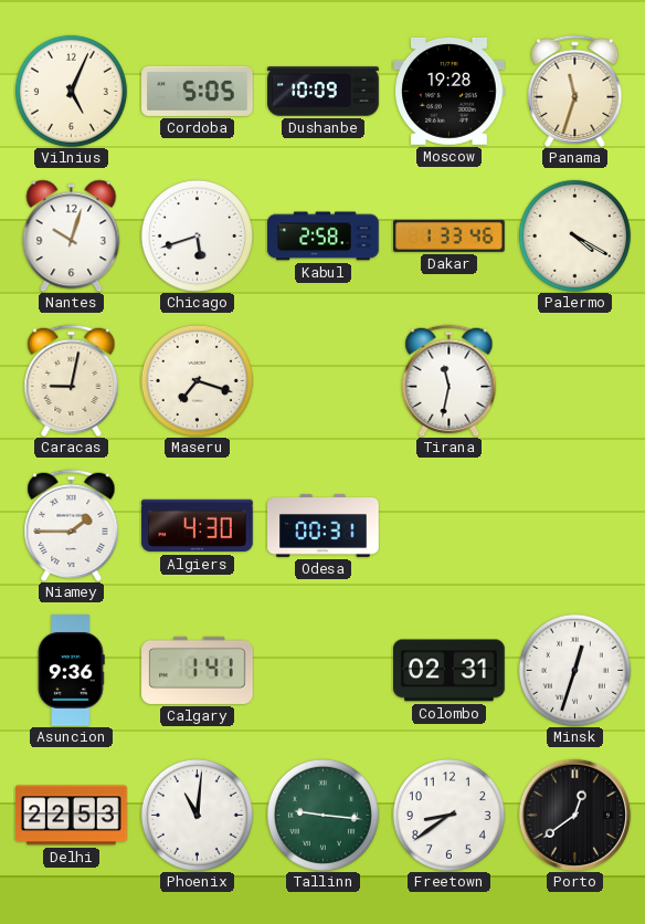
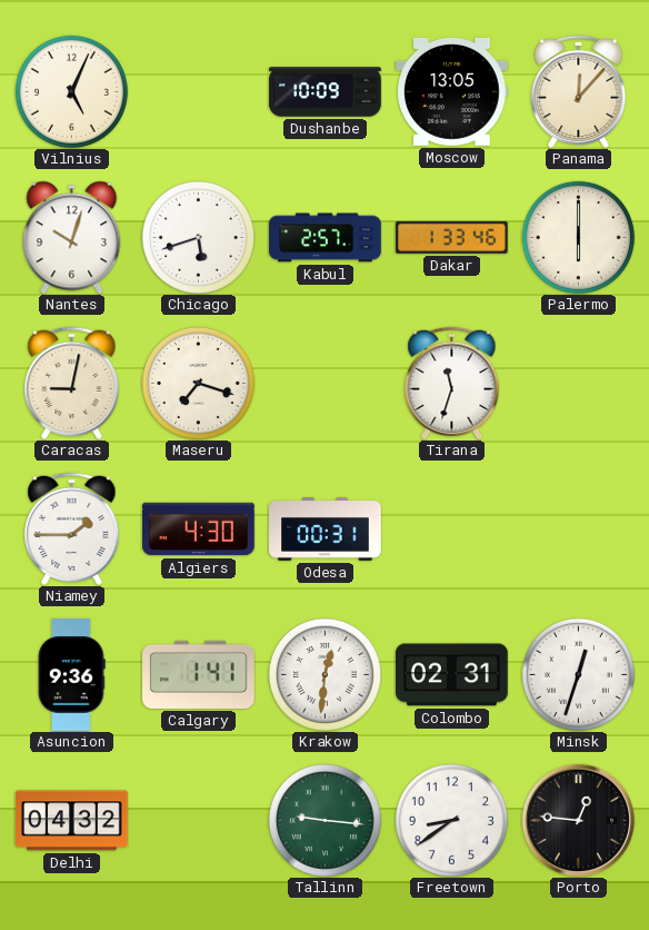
Cordoba: 5:05 -> none (198, 91)
Moscow: 19:28 -> 13:05 (452, 91)
Panama: 11:33 -> 12:07 (579, 91)
Kabul: 2:58 -> 2:57 (326, 238)
Palermo: 4:20 -> 6:00 (578, 237)
Tirana: 11:32 -> 11:33 (452, 383)
Krakow: none -> 12:31 (324, 674)
Delhi: 22:53 -> 04:32 (72, 821)
Phoenix: 11:01 -> none (197, 815)
Porto: 12:39 -> 12:46 (578, 820)
